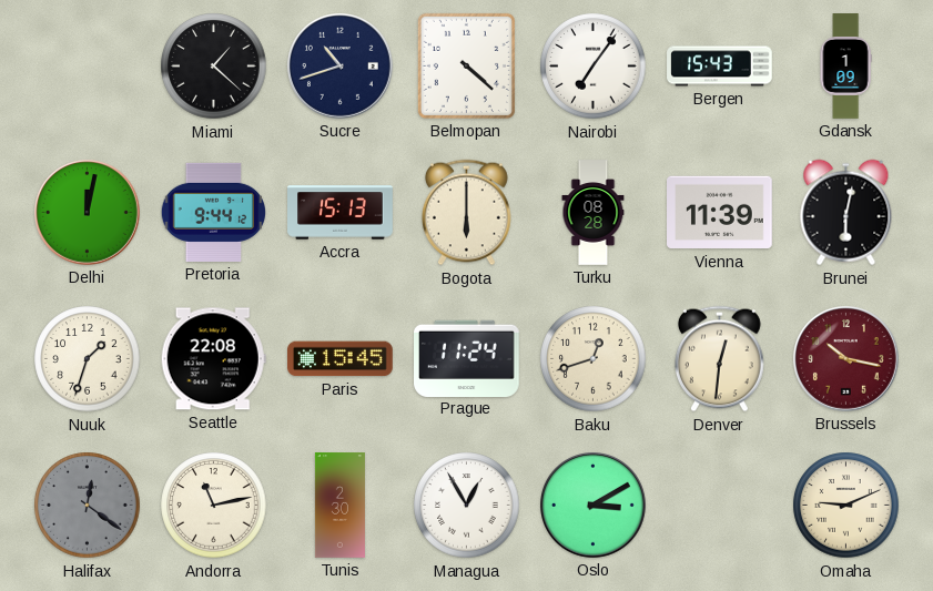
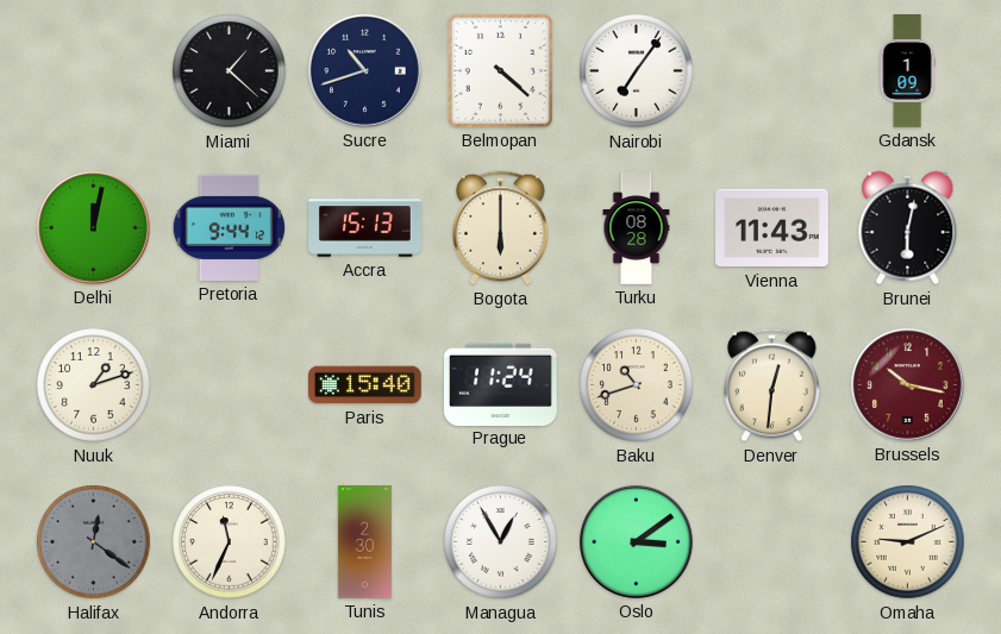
Bergen: 15:43 -> none (720, 67)
Vienna: 11:39 -> 11:43 (772, 228)
Nuuk: 1:33 -> 1:12 (94, 385)
Seattle: 22:08 -> none (213, 359)
Paris: 15:45 -> 15:40 (365, 385)
Baku: 12:42 -> 10:42 (637, 385)
Andorra: 11:13 -> 11:34 (230, 542)
Oslo: 3:10 -> 3:09 (637, 542)
